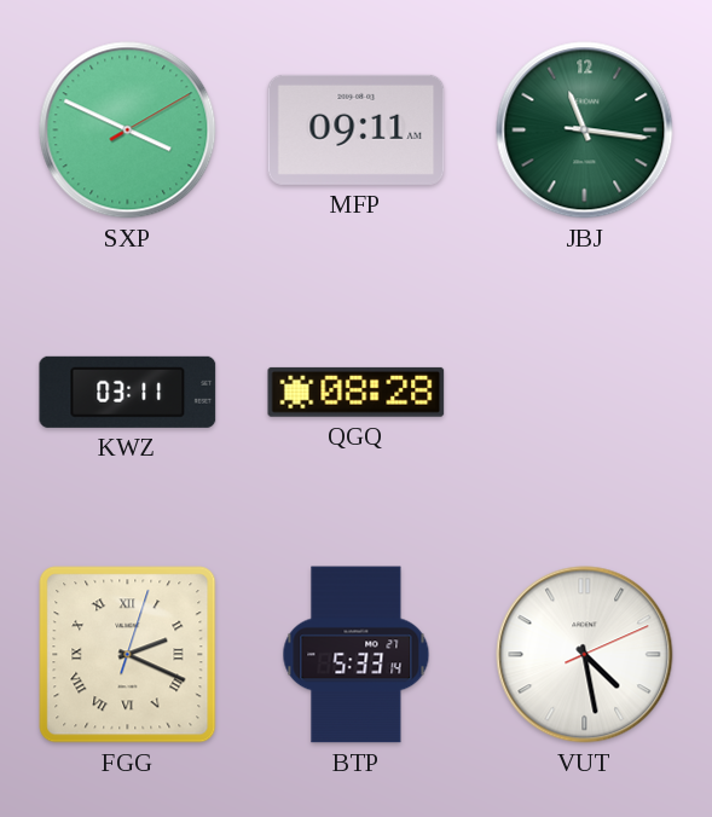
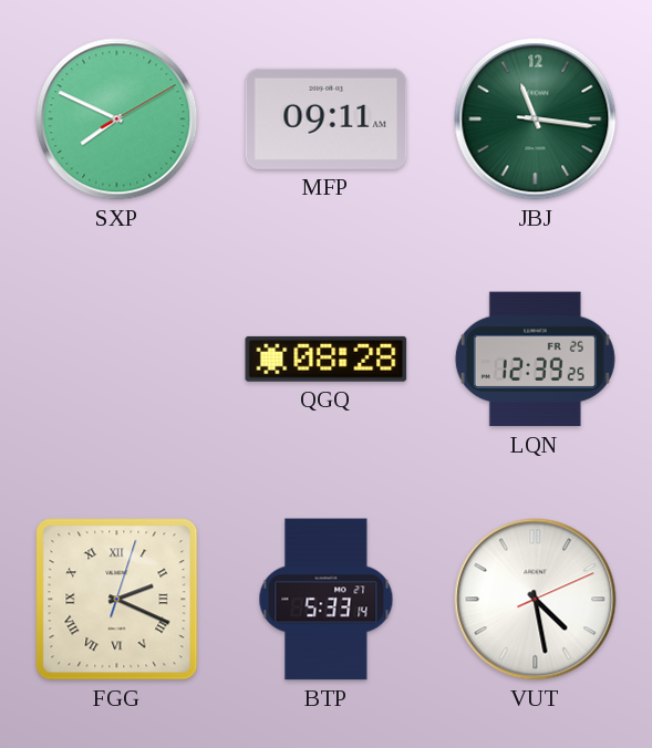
SXP: 3:49 -> 7:49 (117, 120)
KWZ: 03:11 -> none (128, 392)
LQN: none -> 12:39 (535, 360)
